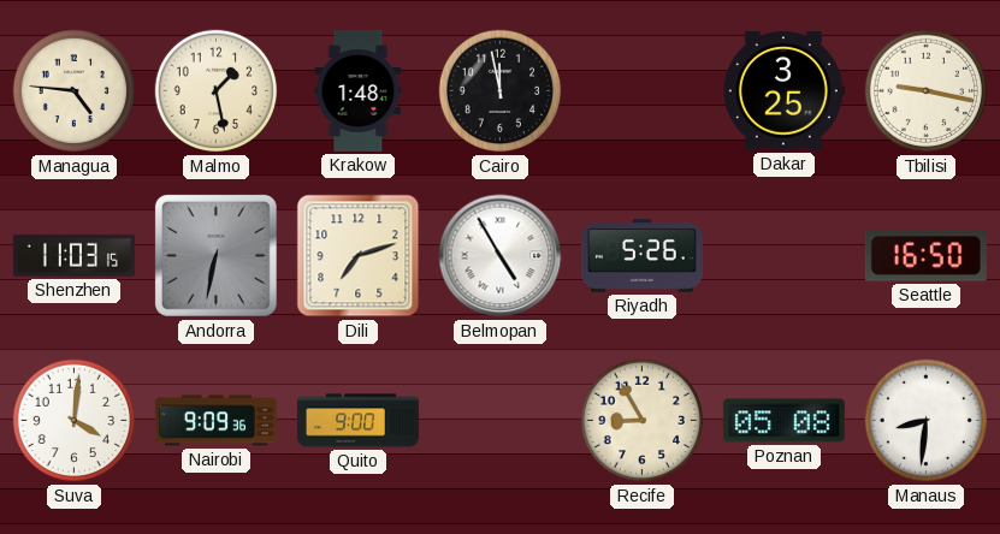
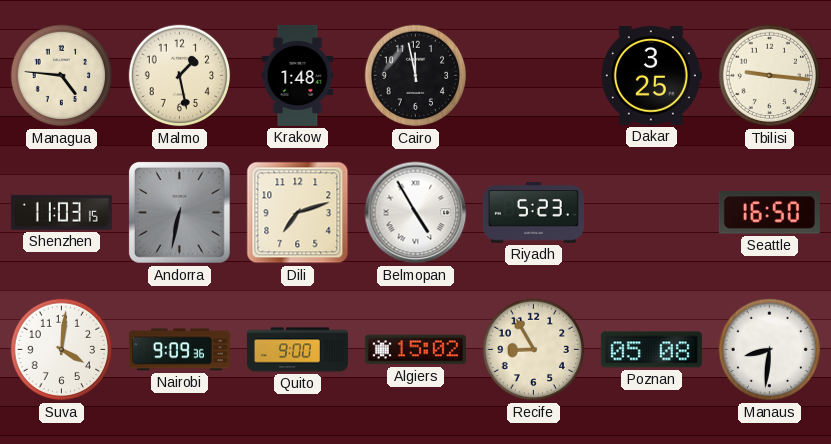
Tbilisi: 9:17 -> 9:16 (770, 76)
Riyadh: 5:26 -> 5:23 (533, 213)
Algiers: none -> 15:02 (415, 350)
